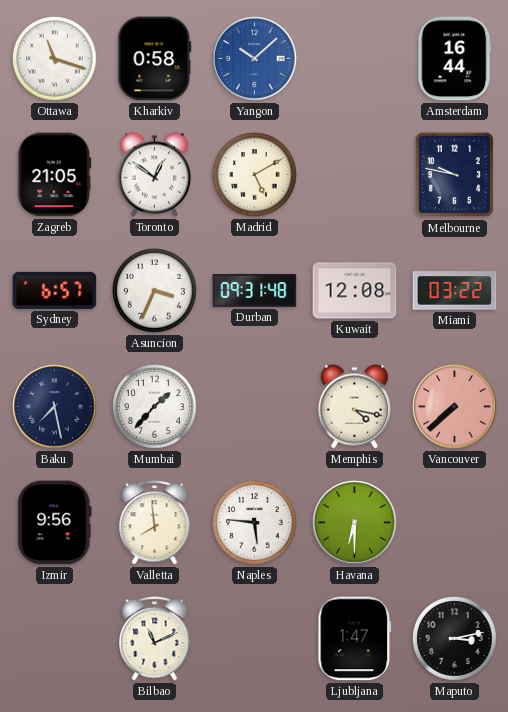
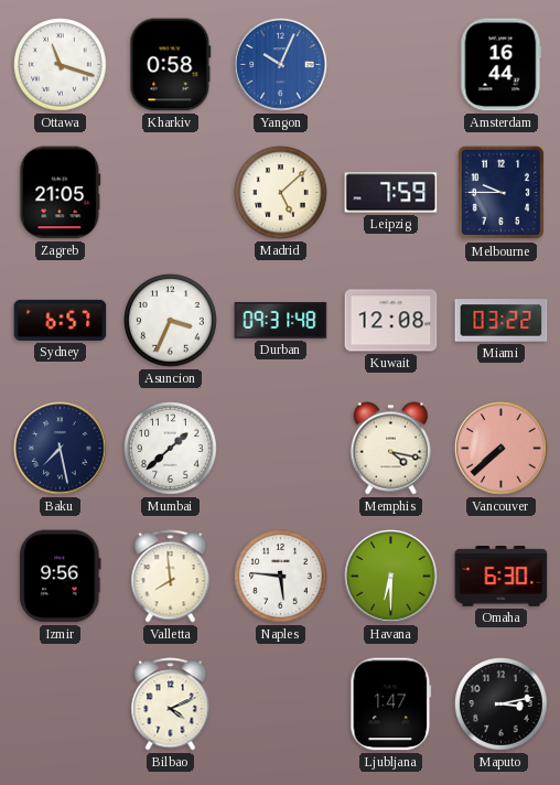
Yangon: 10:08 -> 10:04 (281, 65)
Toronto: 12:51 -> none (155, 175)
Madrid: 5:10 -> 5:08 (281, 193)
Leipzig: none -> 7:59 (391, 193)
Melbourne: 9:47 -> 9:45 (502, 193)
Mumbai: 1:37 -> 1:38 (171, 449)
Omaha: none -> 6:30 (502, 577)
Bilbao: 11:11 -> 4:11 (171, 705)
